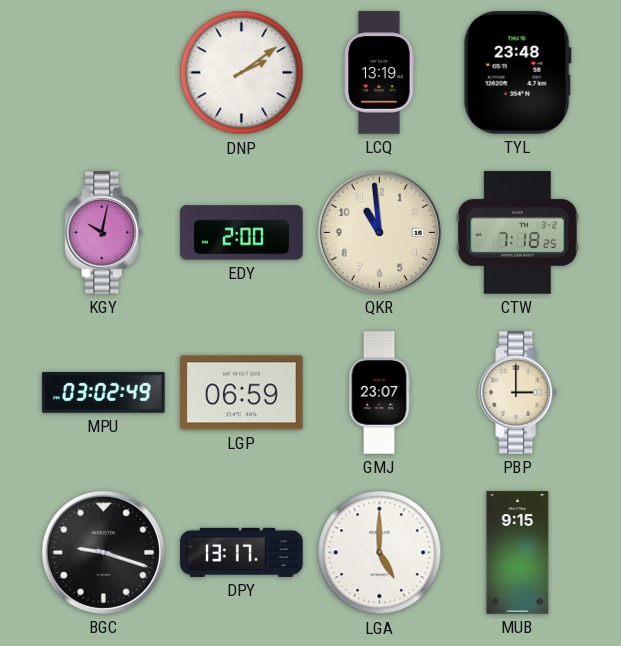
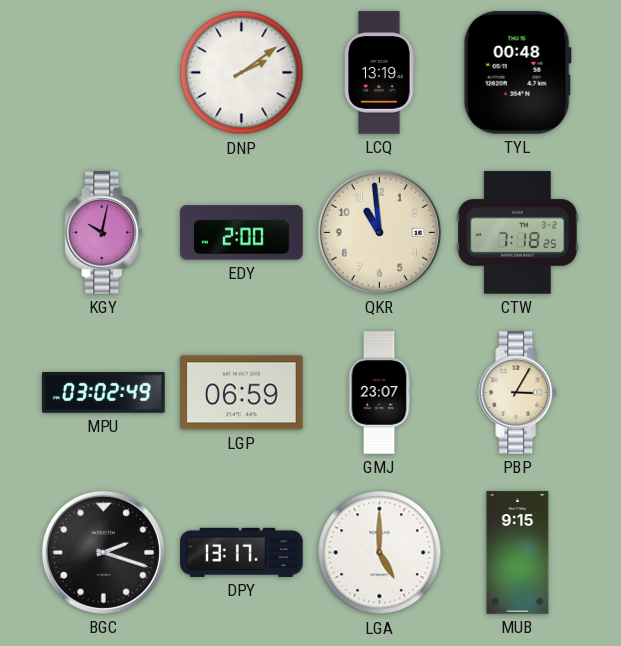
TYL: 23:48 -> 00:48 (517, 73)
PBP: 3:00 -> 3:05 (518, 393)
BGC: 9:18 -> 2:18 (103, 552)
